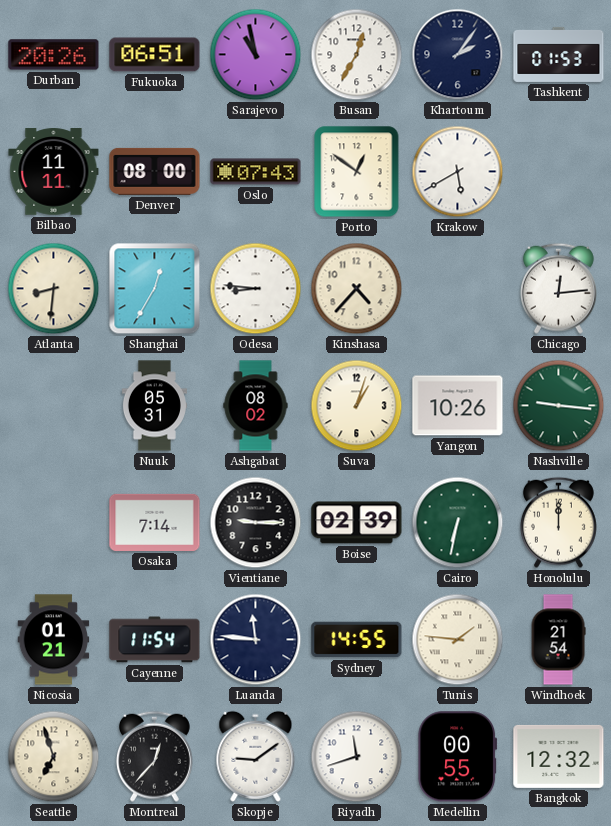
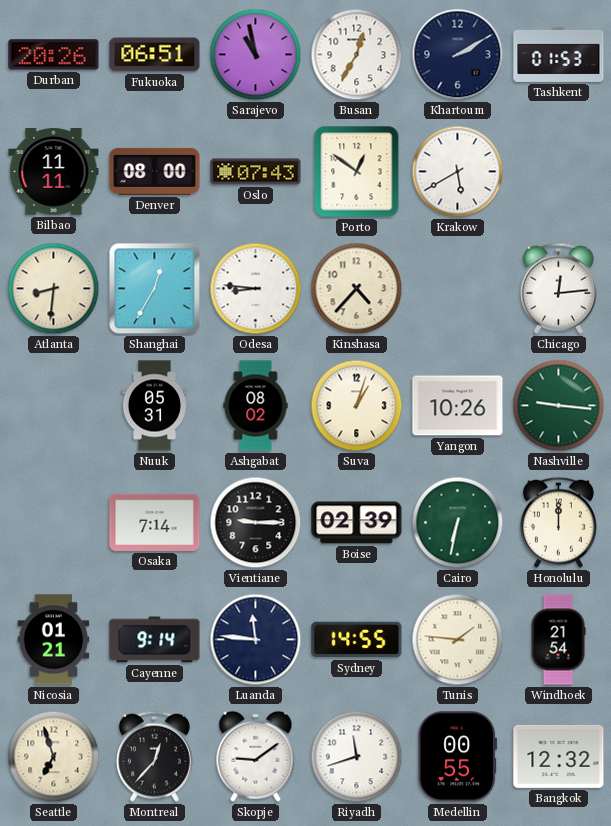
Khartoum: 2:06 -> 2:10 (458, 55)
Cayenne: 11:54 -> 9:14 (155, 640)
